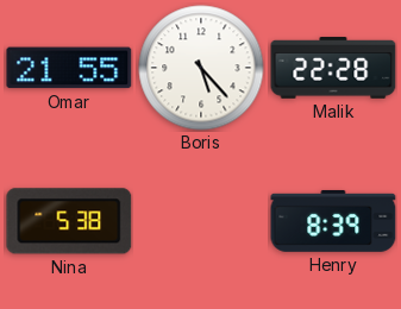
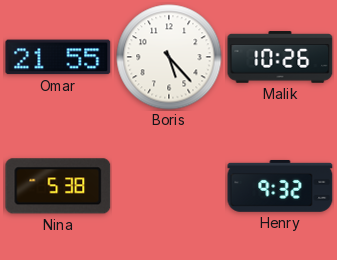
Malik: 22:28 -> 10:26 (280, 57)
Henry: 8:39 -> 9:32 (280, 186)
